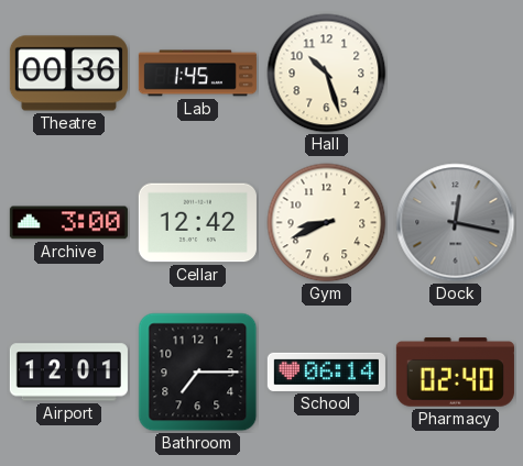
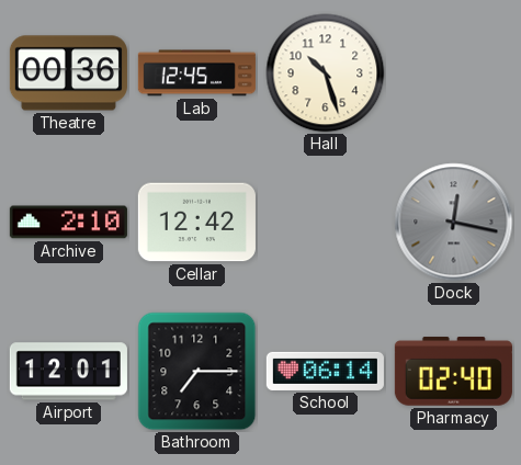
Lab: 1:45 -> 12:45 (196, 73)
Archive: 3:00 -> 2:10 (68, 223)
Gym: 8:41 -> none (327, 223)
